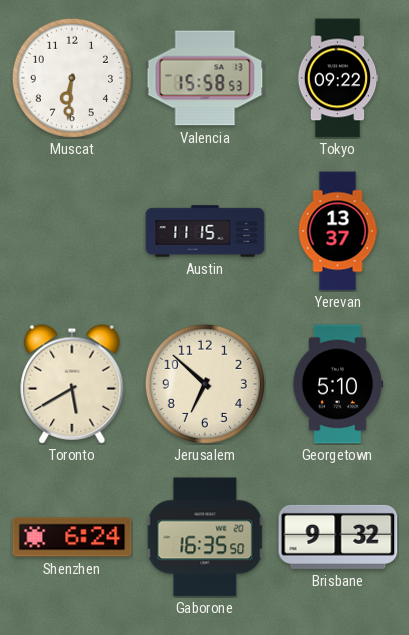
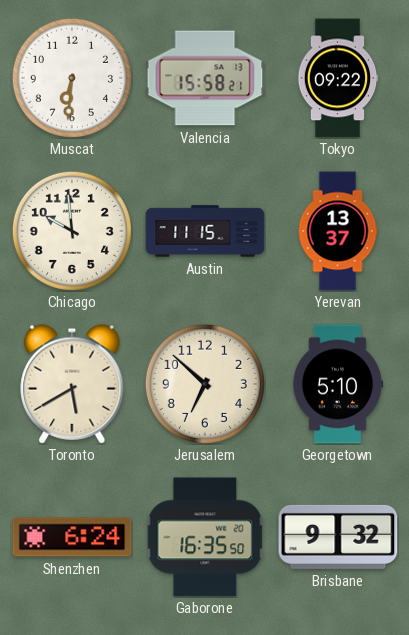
Valencia: 15:58:53 -> 15:58:21 (205, 78)
Chicago: none -> 9:59 (72, 231)
